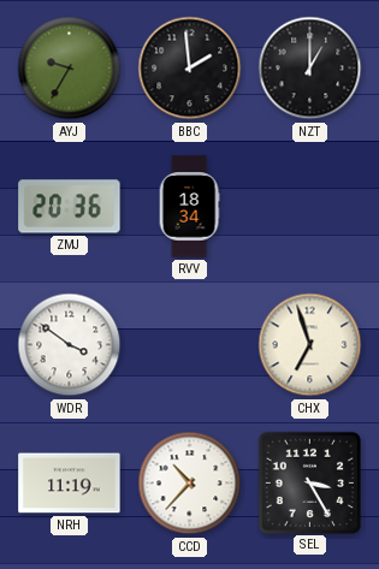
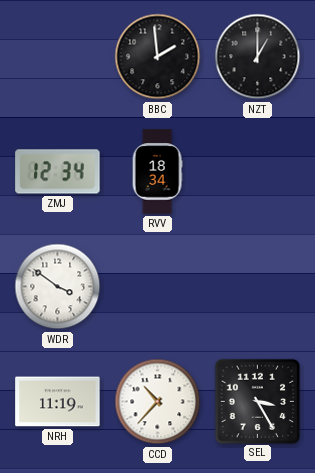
AYJ: 9:35 -> none (70, 69)
ZMJ: 20:36 -> 12:34 (58, 172)
CHX: 6:57 -> none (310, 345)
